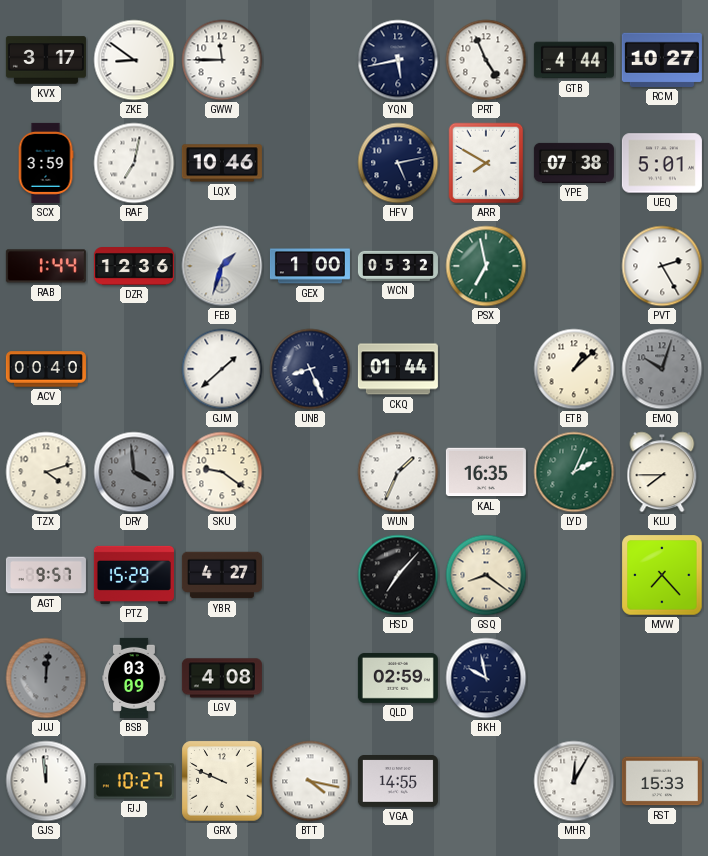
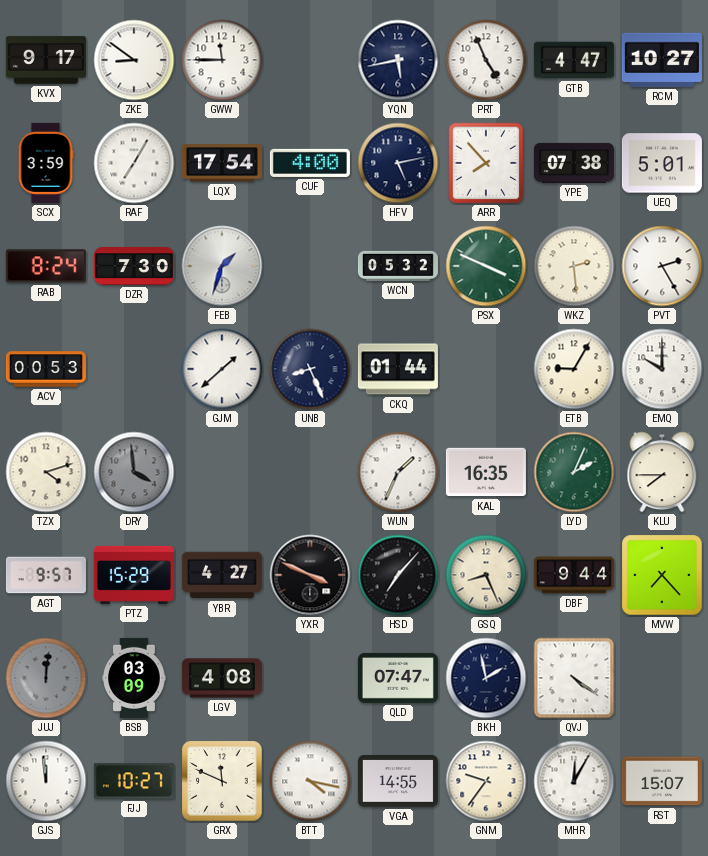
KVX: 3:17 -> 9:17 (46, 60)
GTB: 4:44 -> 4:47 (574, 60)
RAF: 7:02 -> 7:05 (134, 163)
LQX: 10:46 -> 17:54 (222, 163)
CUF: none -> 4:00 (310, 163)
ARR: 7:50 -> 7:53 (486, 163)
RAB: 1:44 -> 8:24 (46, 266)
DZR: 12:36 -> 7:30 (134, 267)
GEX: 1:00 -> none (310, 266)
PSX: 6:58 -> 3:49 (486, 266)
WKZ: none -> 2:29 (574, 266)
ACV: 00:40 -> 00:53 (46, 369)
ETB: 1:08 -> 9:05 (574, 369)
EMQ: 10:03 -> 10:00 (662, 369)
EMQ dial: grey -> white (662, 369)
SKU: 9:21 -> none (222, 472)
YXR: none -> 3:49 (310, 575)
GSQ: 8:21 -> 8:26 (486, 575)
DBF: none -> 9:44 (574, 575)
QLD: 02:59 -> 07:47 (398, 678)
BKH: 9:58 -> 1:58 (486, 678)
QVJ: none -> 4:21 (574, 678)
GRX: 9:49 -> 11:49 (222, 781)
GNM: none -> 9:36 (486, 781)
RST: 15:33 -> 15:07 (662, 781)
